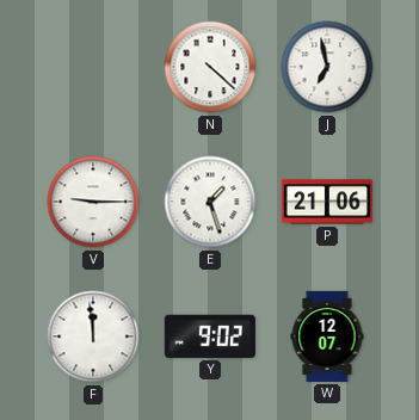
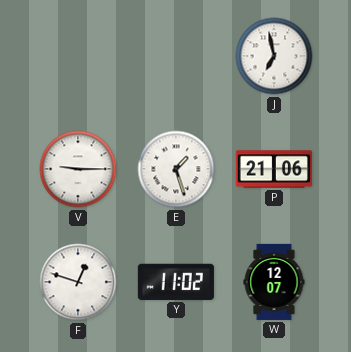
N: 4:22 -> none (210, 67)
F: 11:59 -> 12:48 (78, 282)
Y: 9:02 -> 11:02 (176, 282)
